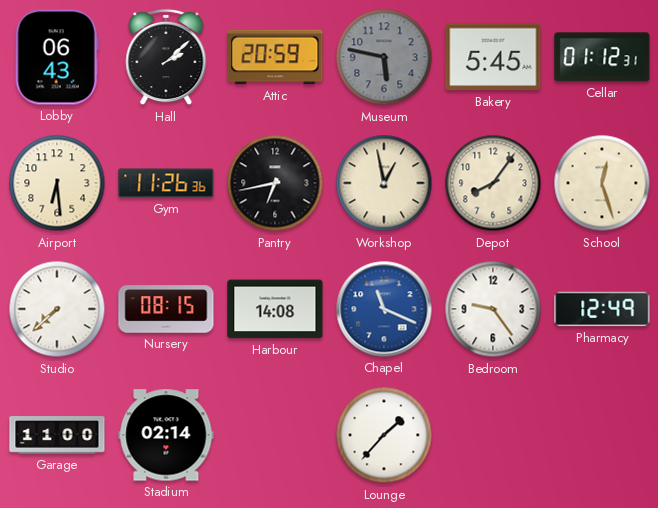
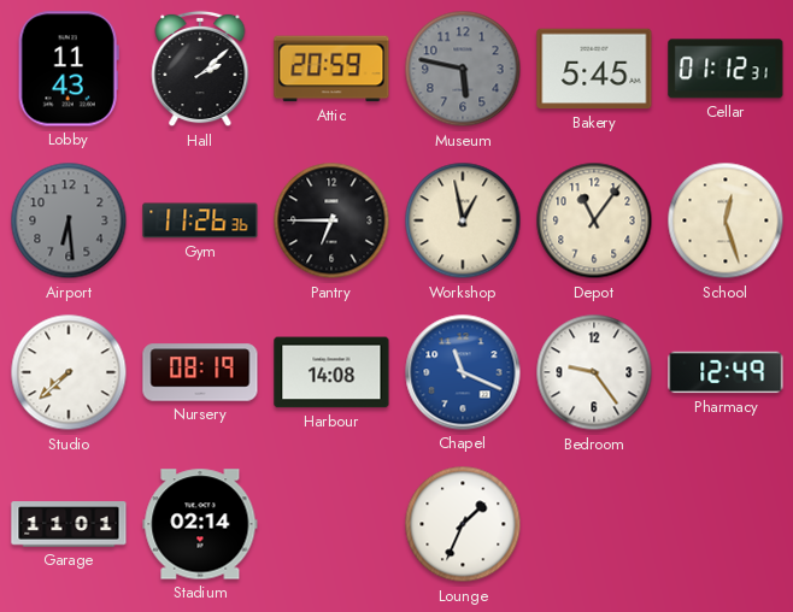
Lobby: 06:43 -> 11:43 (69, 69)
Airport dial: cream -> grey (69, 220)
Pantry: 6:43 -> 6:45 (331, 220)
Depot: 8:06 -> 11:06 (594, 220)
Nursery: 08:15 -> 08:19 (200, 372)
Garage: 11:00 -> 11:01 (69, 524)
Lounge: 1:37 -> 1:34 (463, 524)
